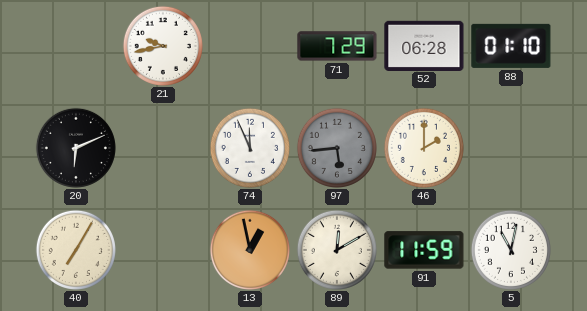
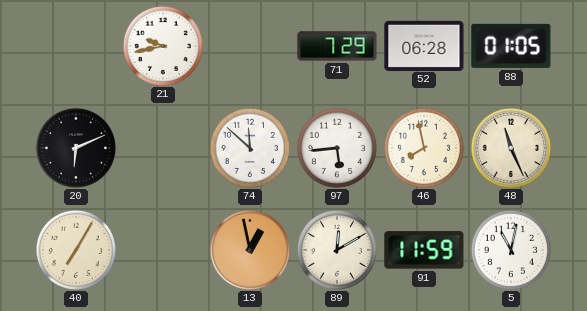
88: 01:10 -> 01:05 (511, 46)
74: 11:56 -> 11:52 (250, 148)
97 dial: grey -> white (337, 148)
46: 2:00 -> 7:58 (424, 148)
48: none -> 11:26 (511, 148)
